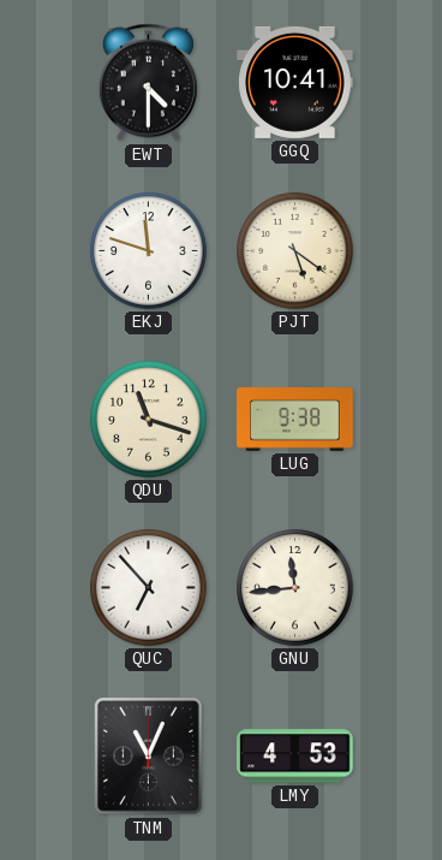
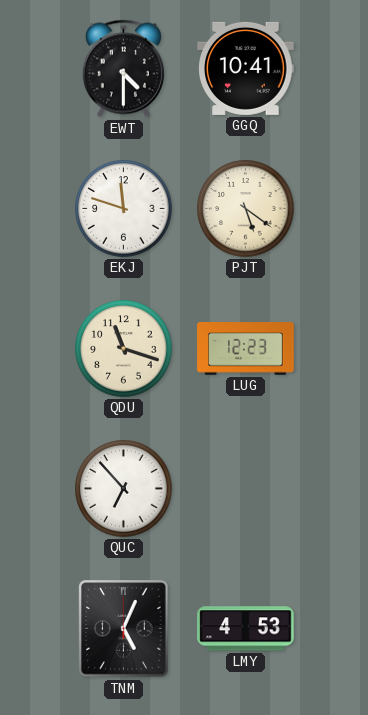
LUG: 9:38 -> 12:23 (246, 349)
GNU: 11:44 -> none (295, 588)
TNM: 11:04 -> 5:04 (124, 629)
